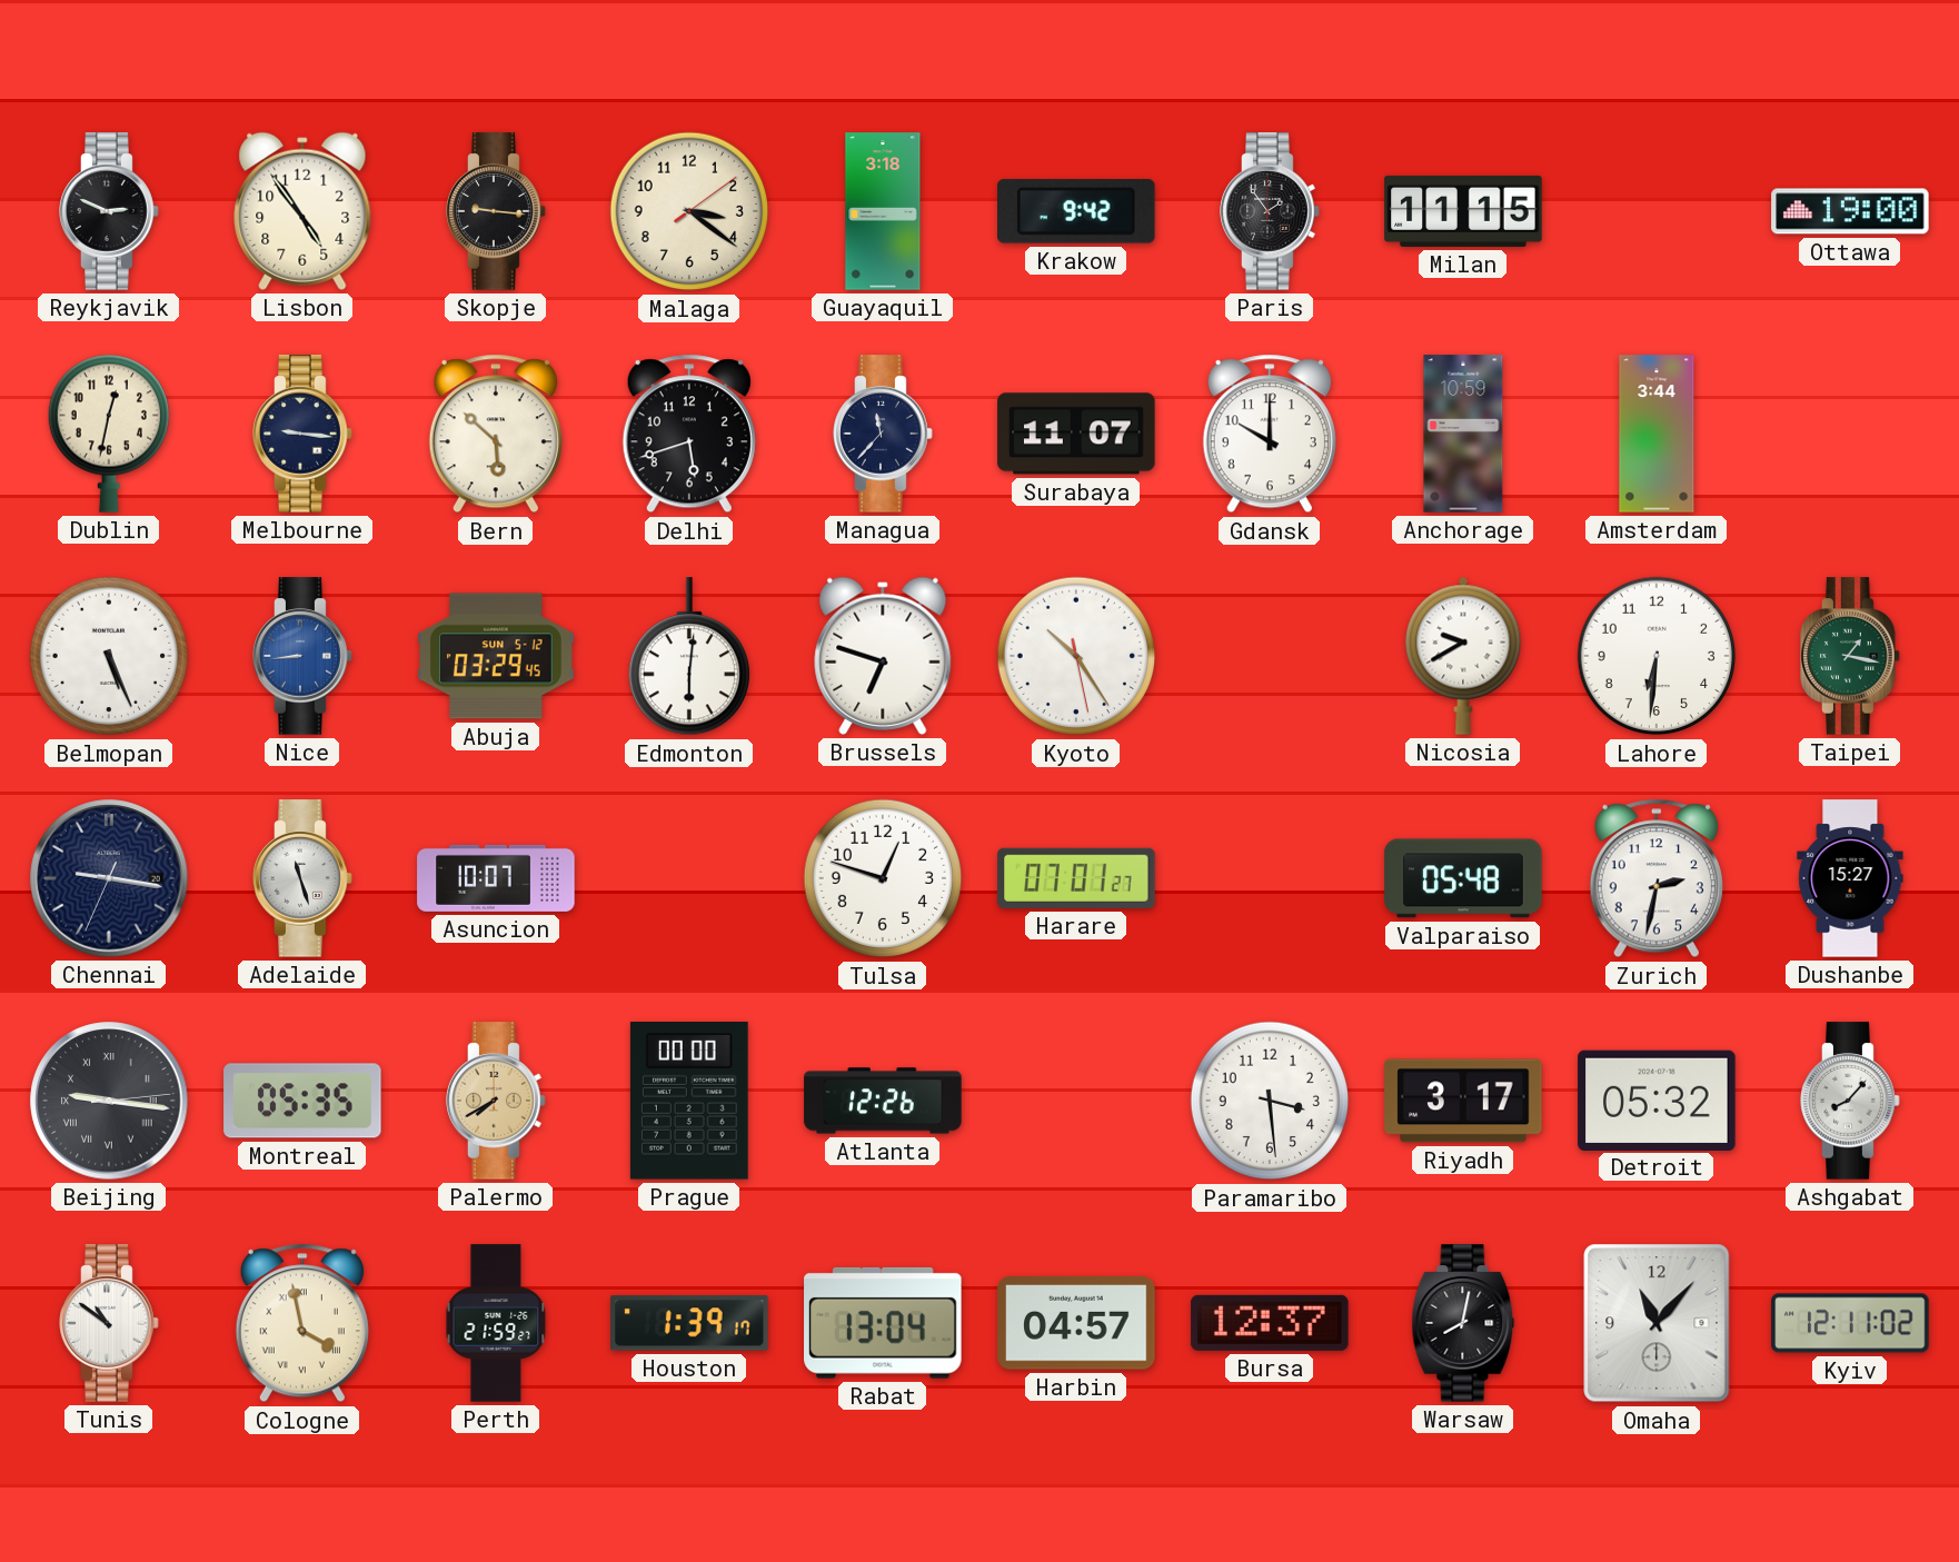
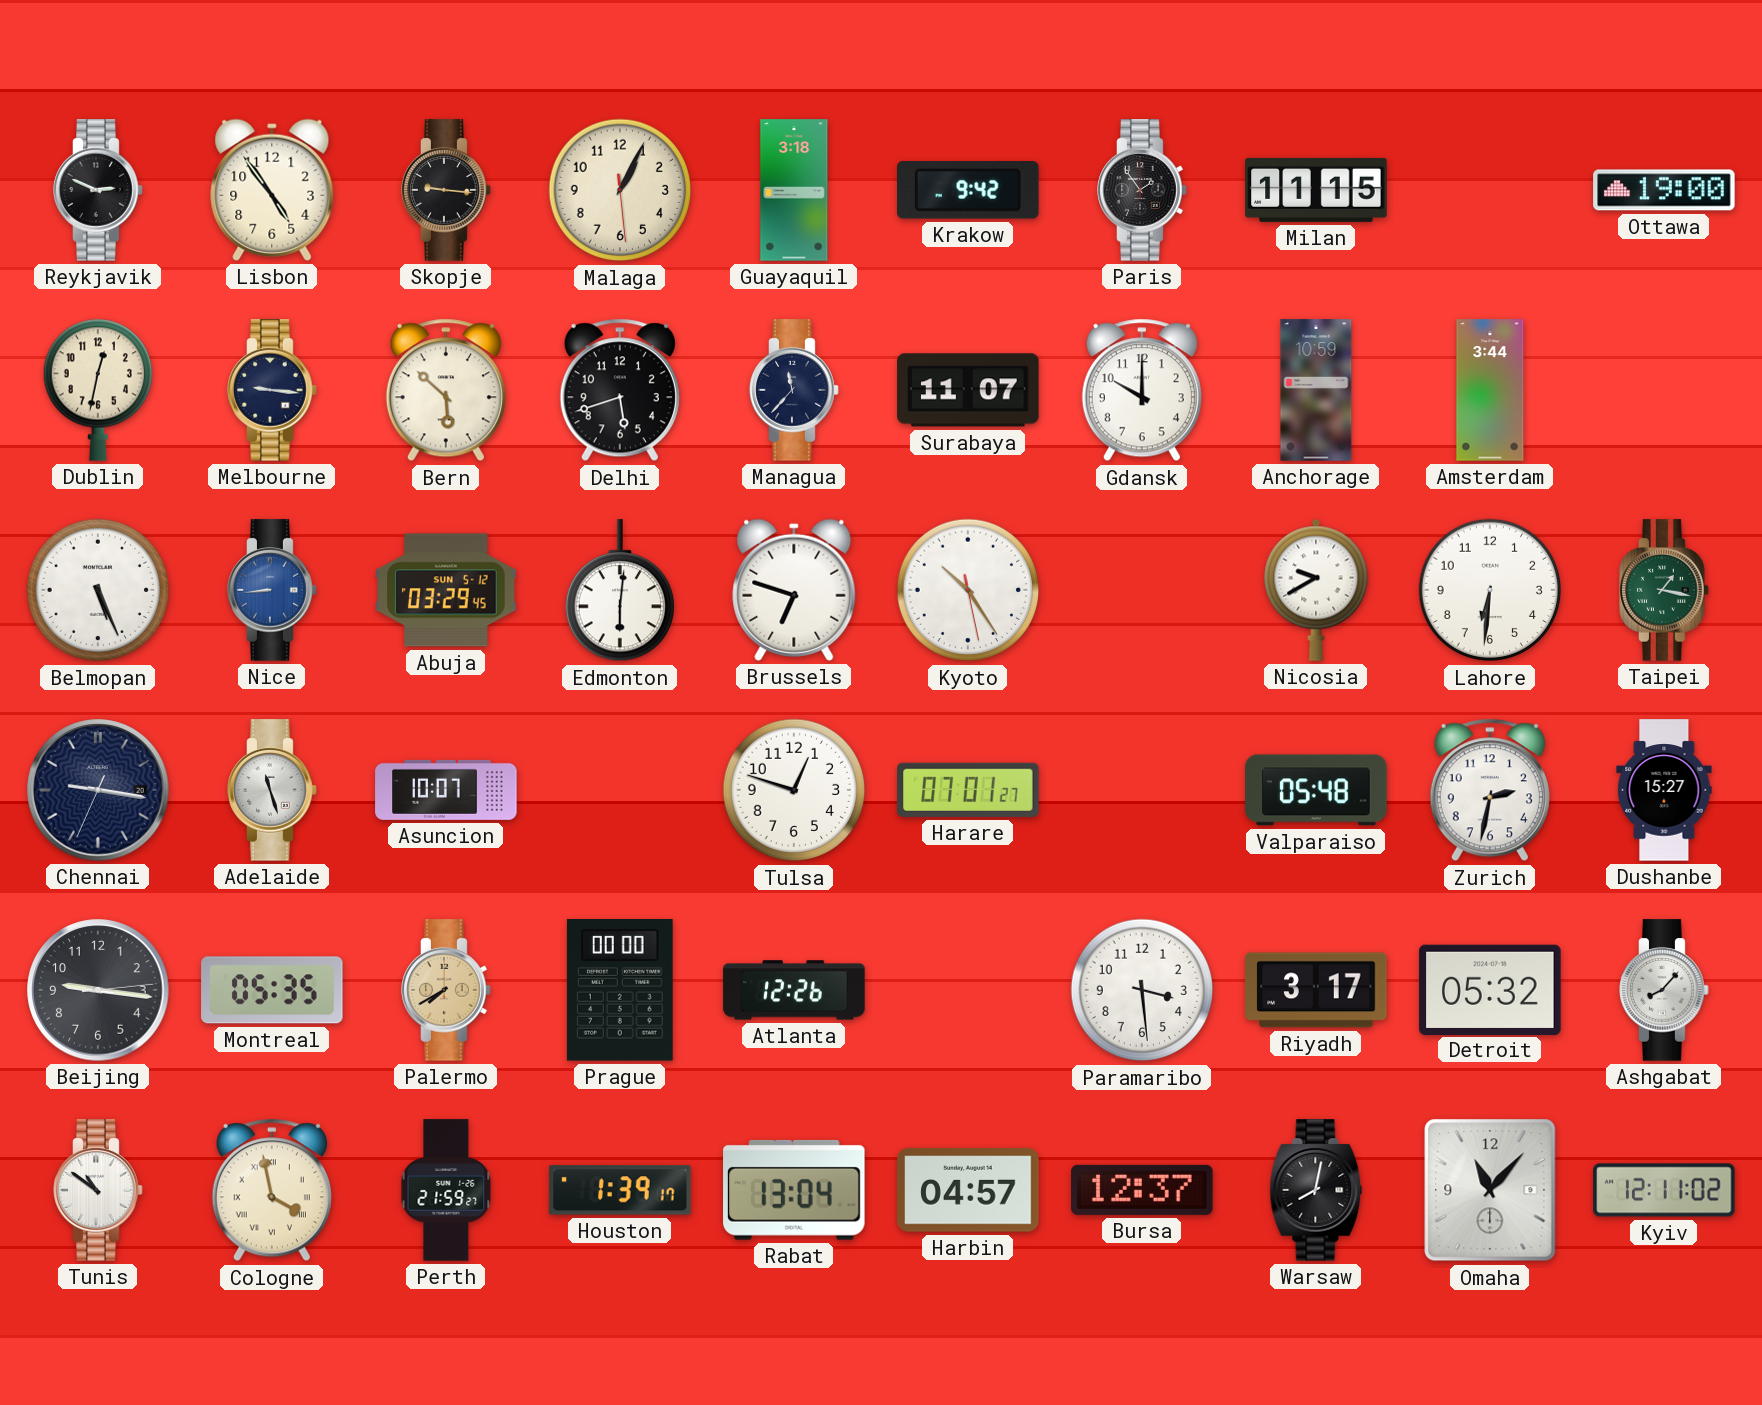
Malaga: 3:21 -> 1:04 (620, 190)
Beijing numerals: Roman -> Arabic (98, 990)
